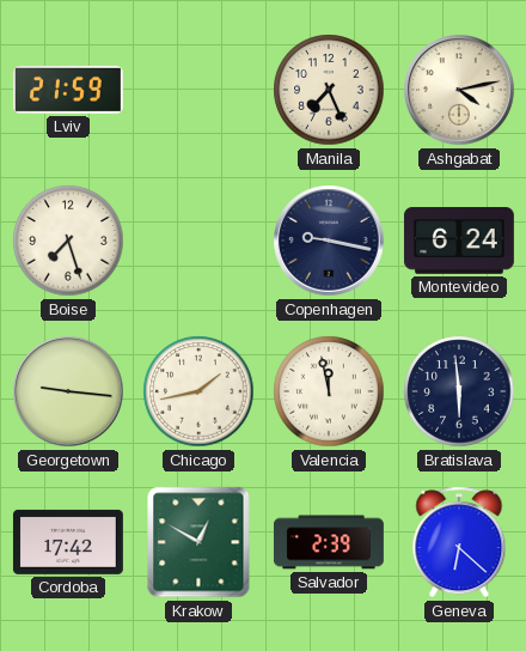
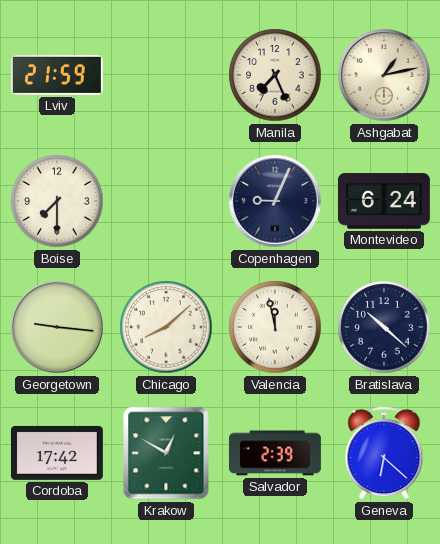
Ashgabat: 4:13 -> 1:13 (384, 75)
Boise: 7:27 -> 7:30 (57, 201)
Copenhagen: 9:17 -> 9:04 (275, 201)
Chicago: 1:43 -> 8:08 (166, 327)
Bratislava: 5:59 -> 10:22 (384, 327)
